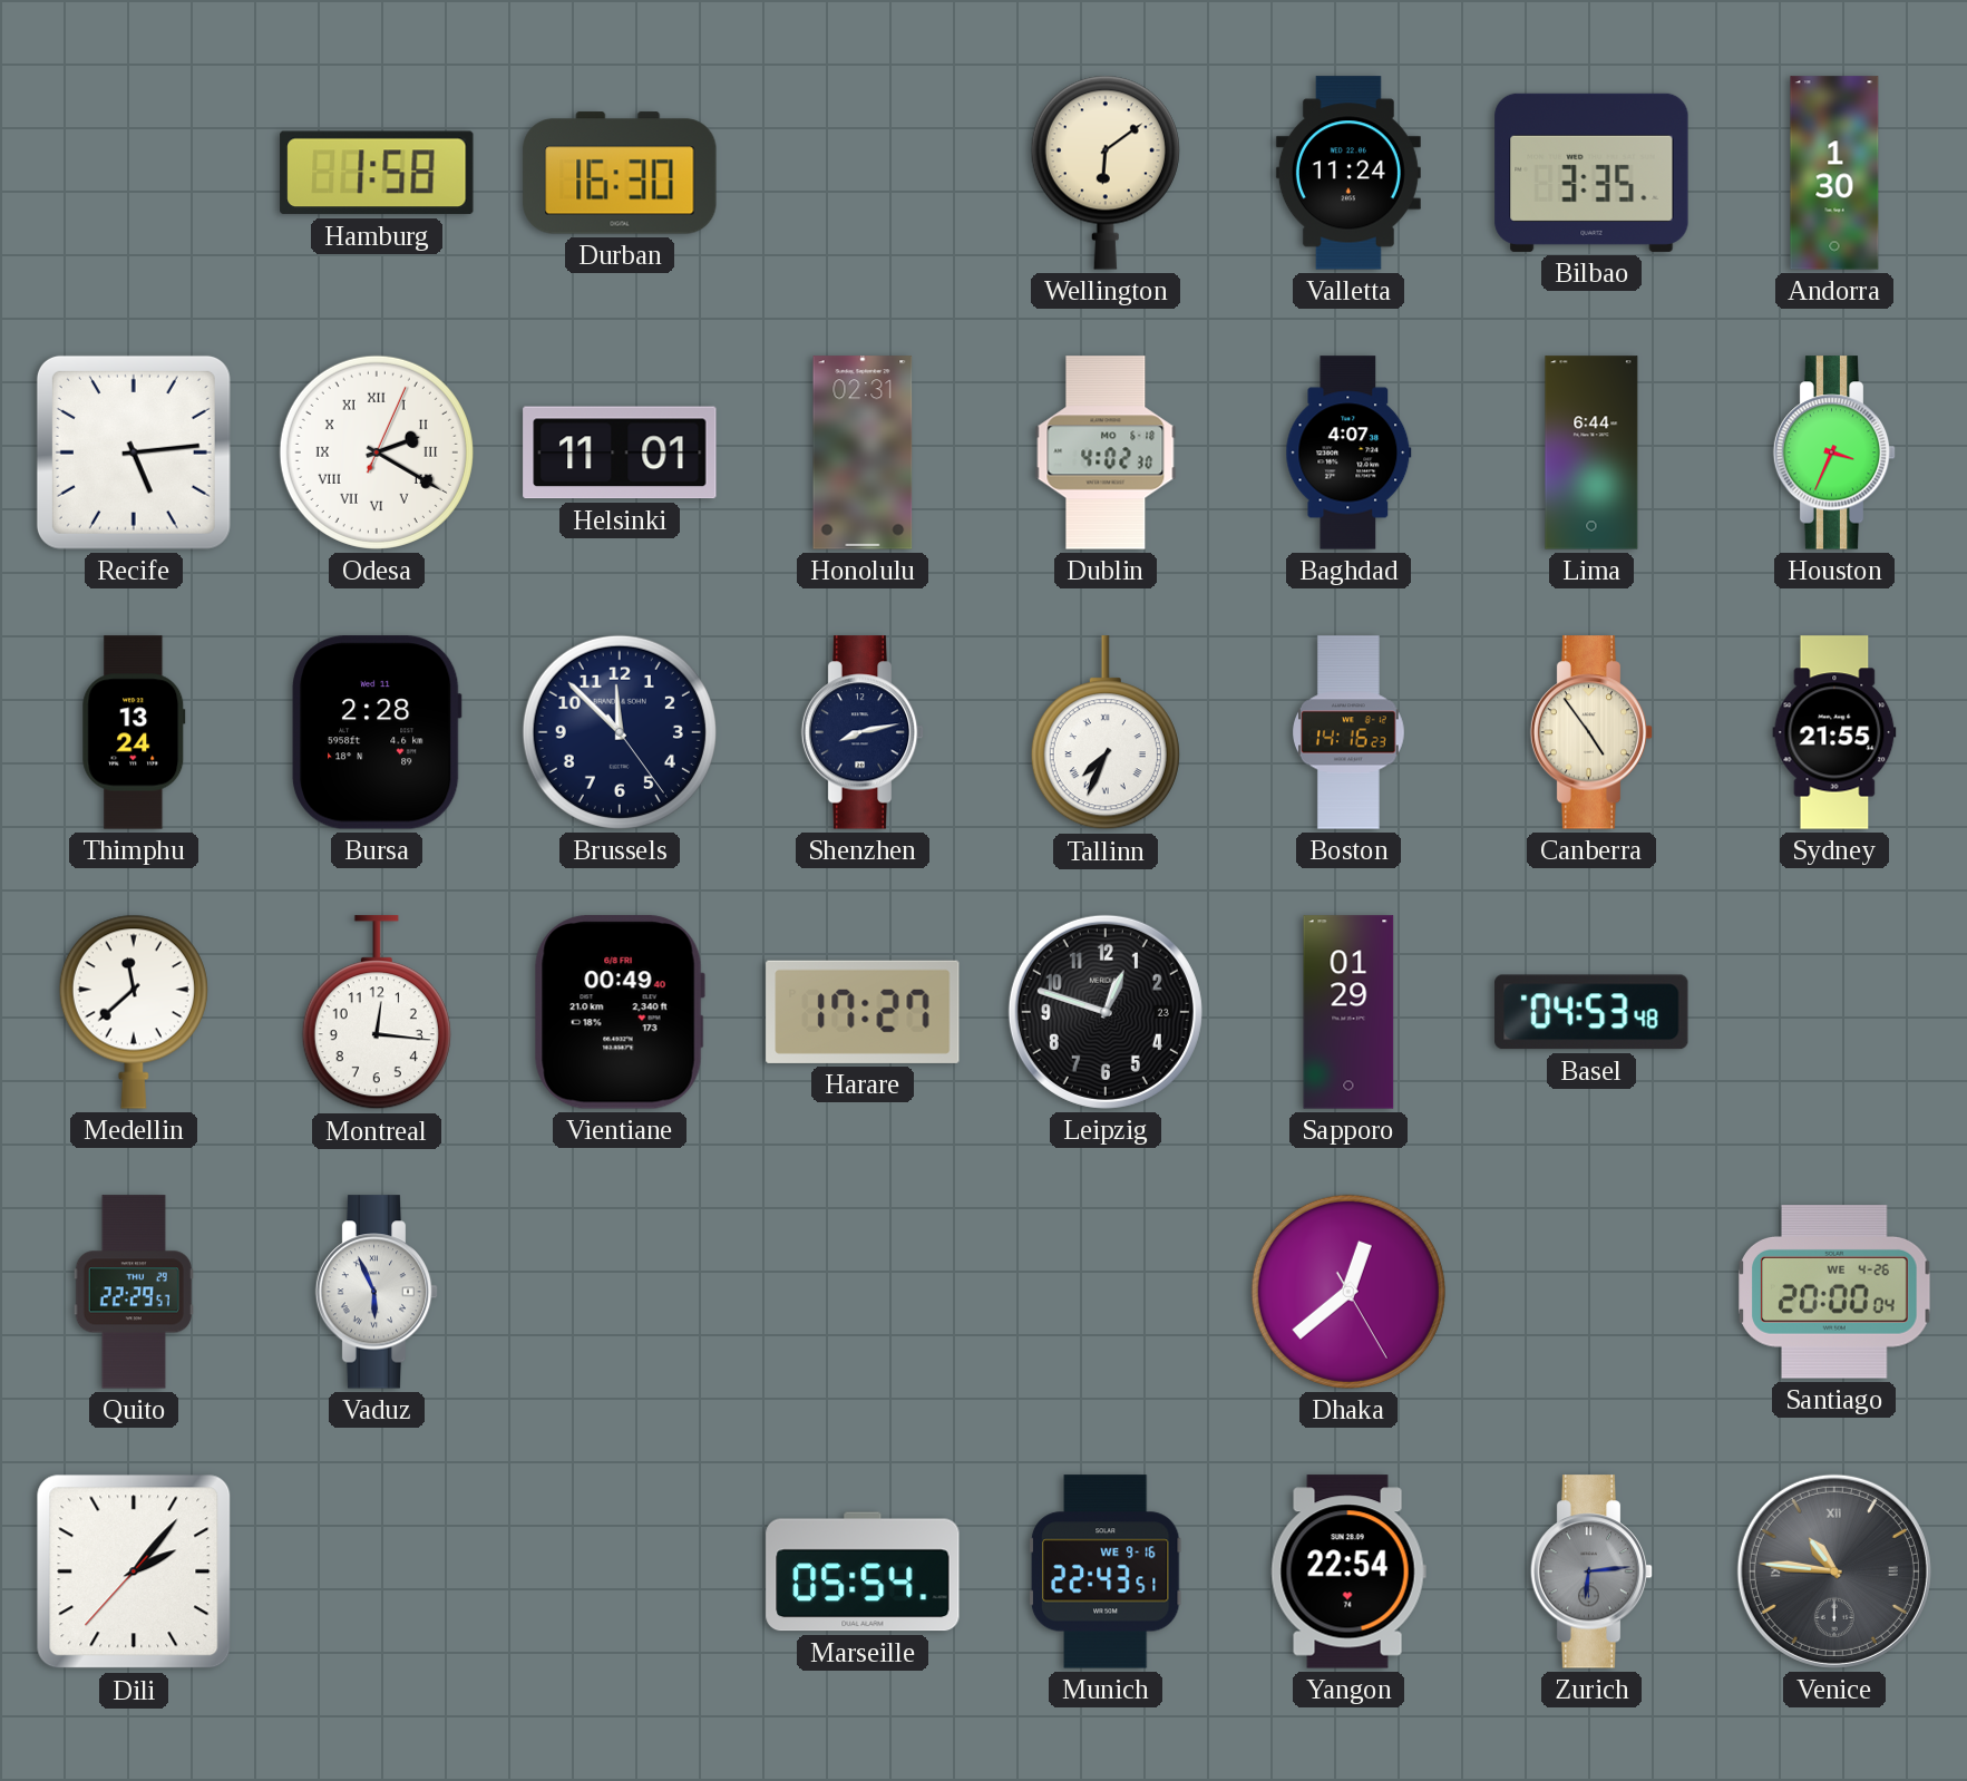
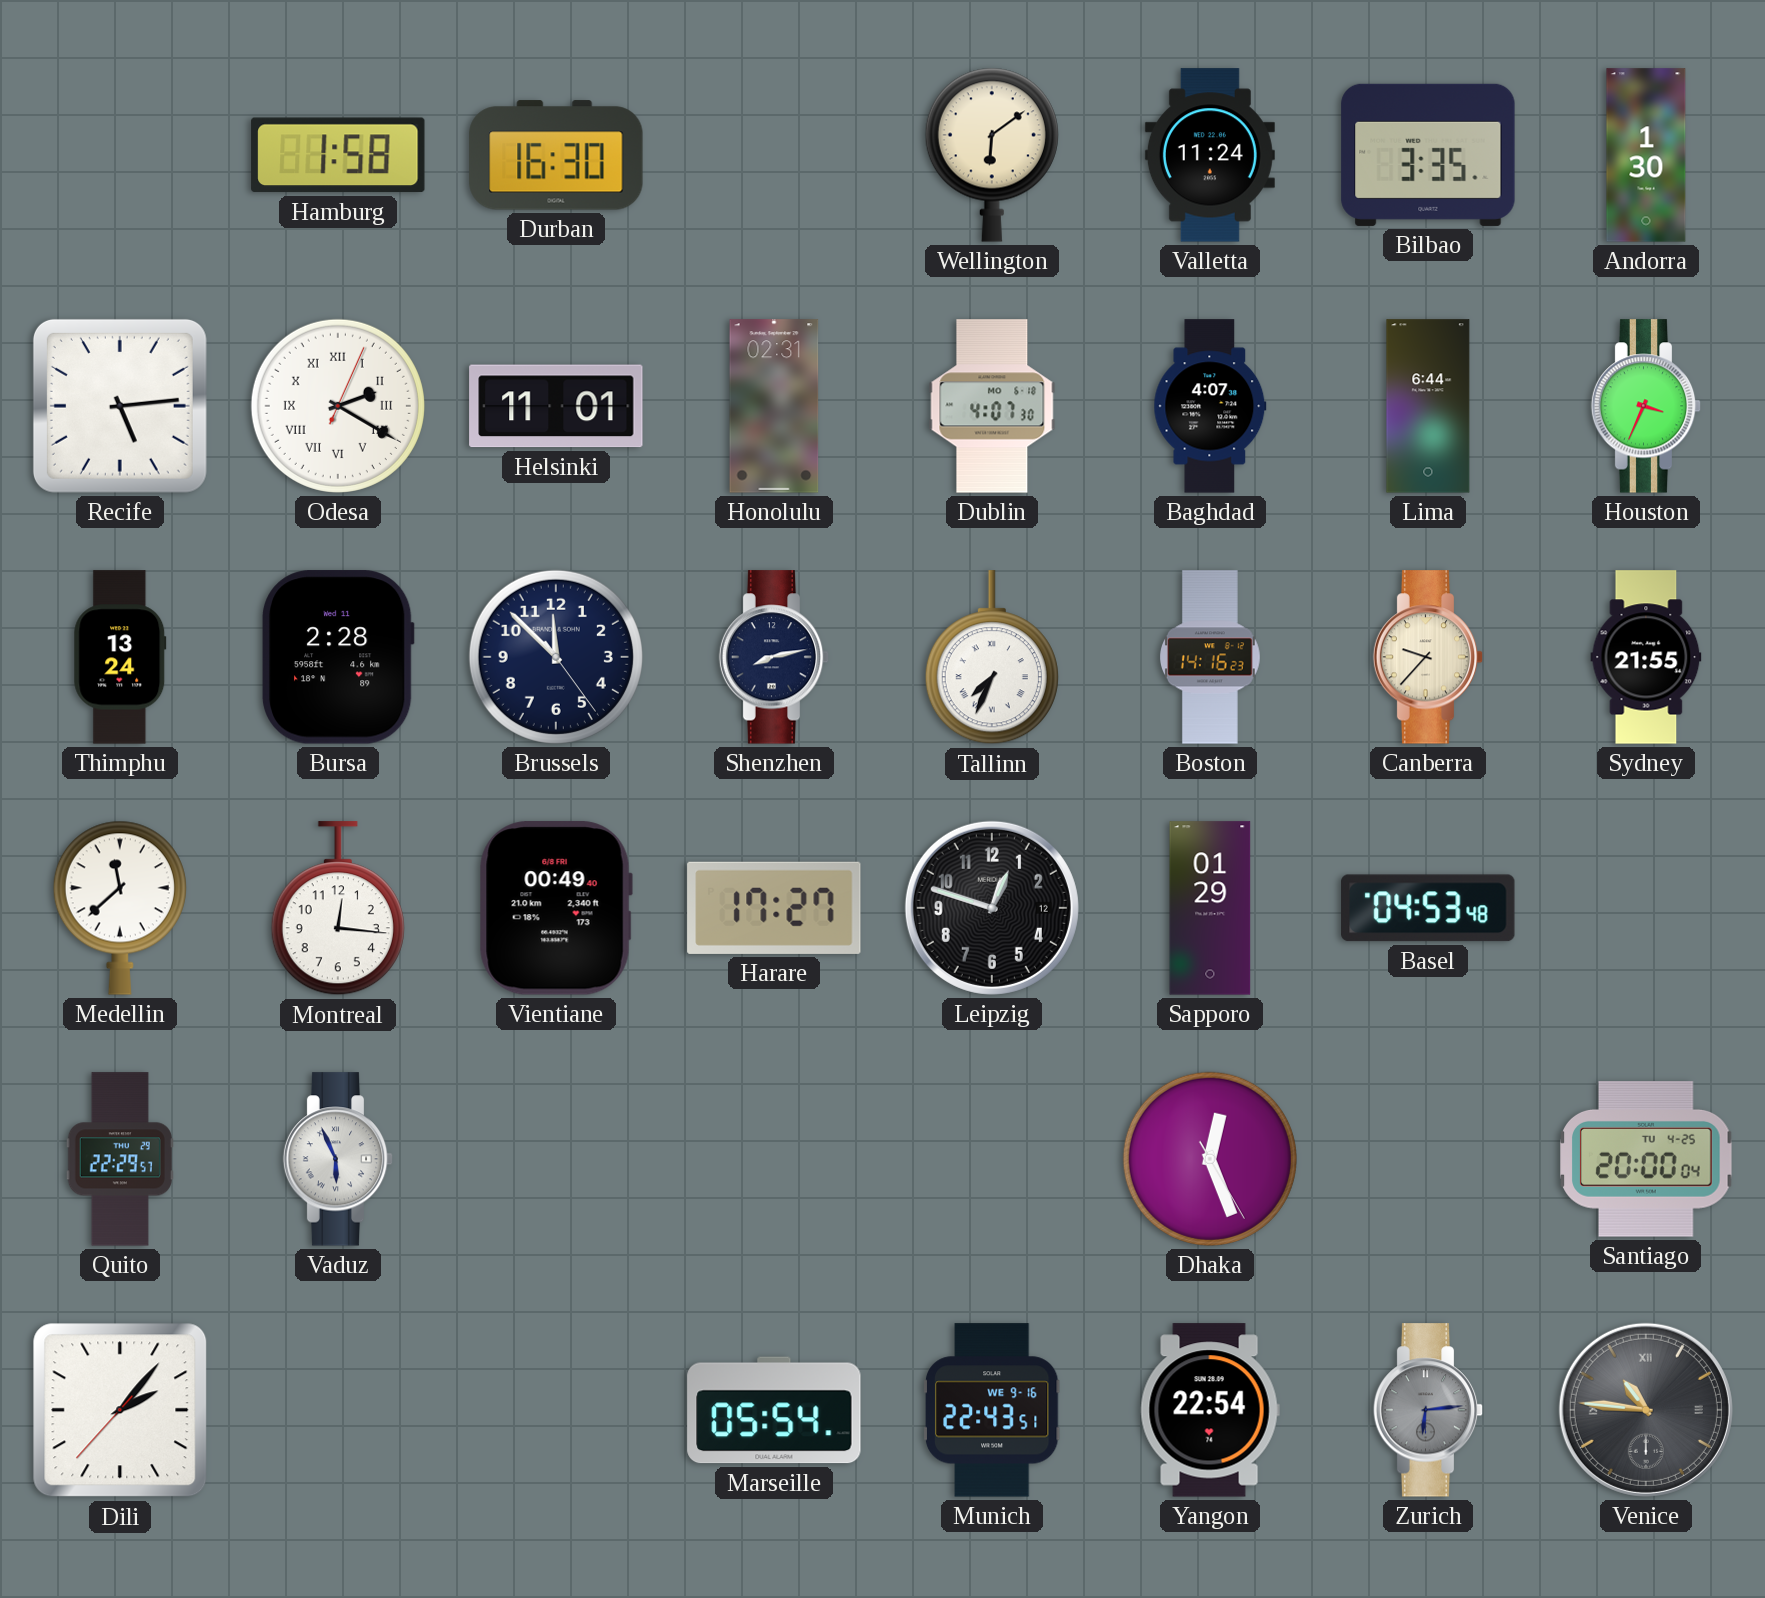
Dublin: 4:02 -> 4:07 (992, 406)
Canberra: 4:54 -> 9:37 (1428, 657)
Leipzig date: 23 -> 12 (992, 908)
Dhaka: 12:38 -> 12:26 (1210, 1159)
Santiago date: WE 4-26 -> TU 4-25 (1646, 1159)
